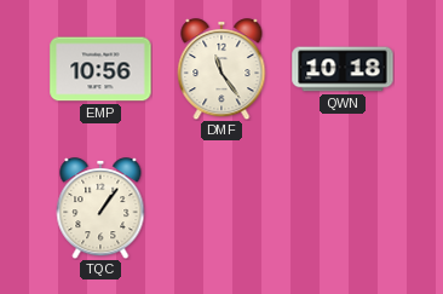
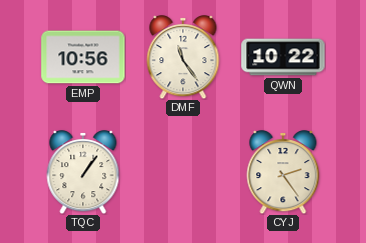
QWN: 10:18 -> 10:22 (283, 57)
CYJ: none -> 2:24 (283, 173)
